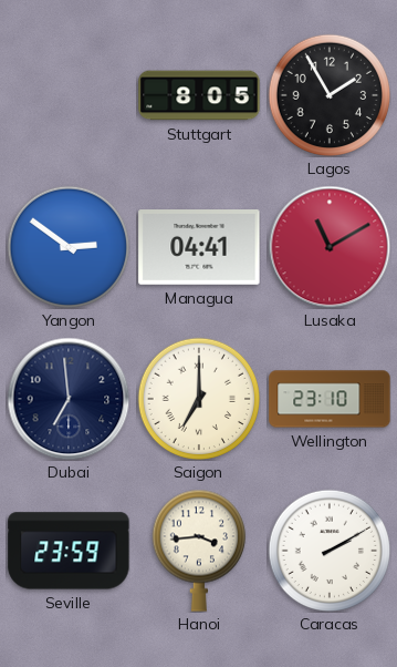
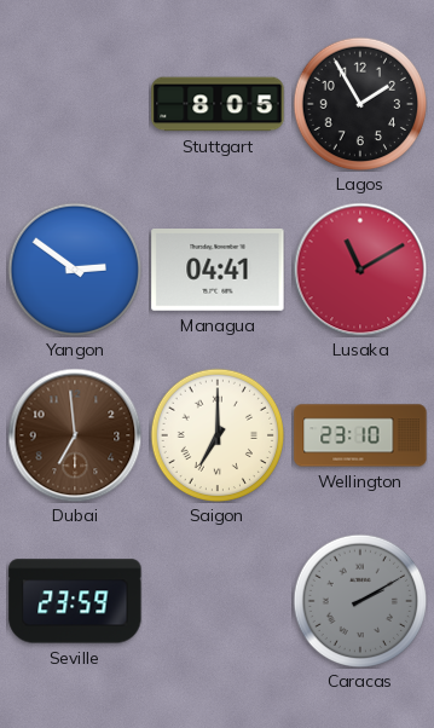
Dubai dial: navy -> brown (75, 435)
Hanoi: 3:44 -> none (198, 551)
Caracas dial: white -> grey (360, 601)
